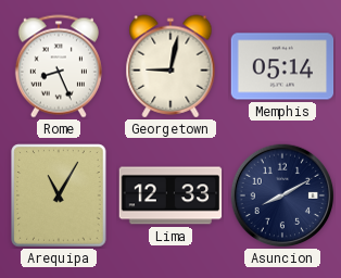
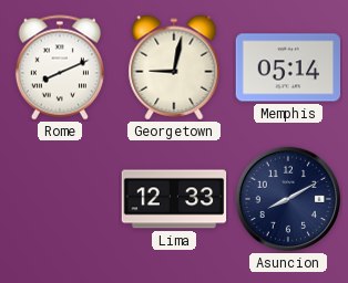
Rome: 8:26 -> 8:11 (60, 67)
Arequipa: 11:05 -> none (59, 195)
